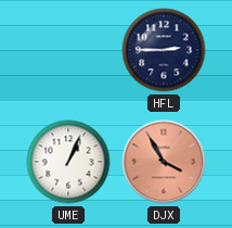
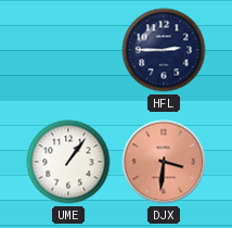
UME: 1:04 -> 1:06 (68, 162)
DJX: 3:55 -> 3:31 (164, 162)
